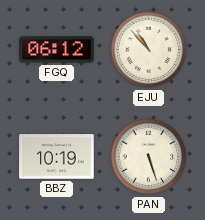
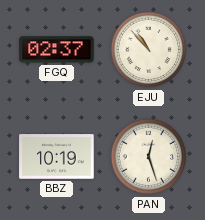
FGQ: 06:12 -> 02:37 (57, 50)
PAN: 5:27 -> 12:27 (149, 157)
